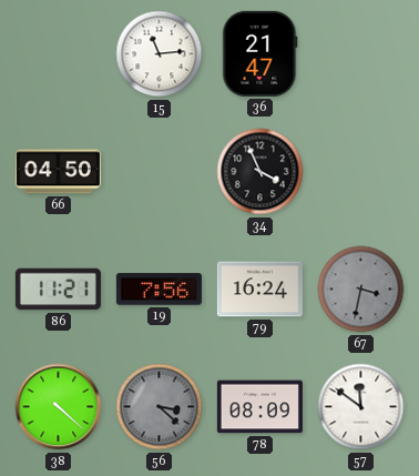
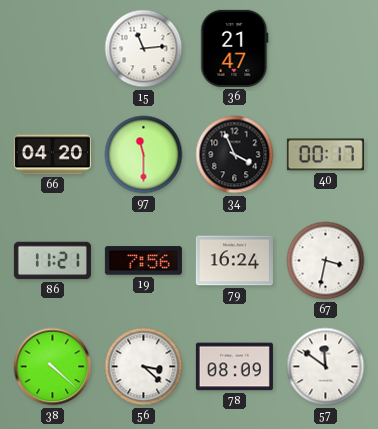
66: 04:50 -> 04:20 (52, 155)
97: none -> 11:30 (144, 155)
40: none -> 00:17 (325, 155)
67 dial: grey -> white (326, 261)
56 dial: grey -> white (144, 367)
